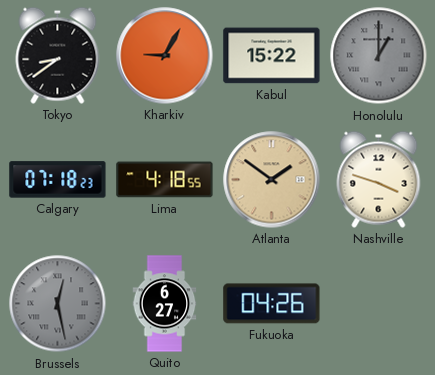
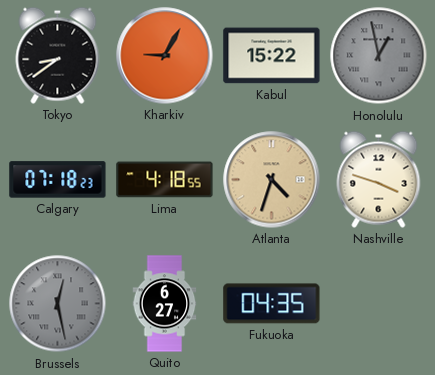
Honolulu: 1:00 -> 12:58 (379, 56)
Atlanta: 1:51 -> 4:33 (272, 180)
Fukuoka: 04:26 -> 04:35 (272, 304)
